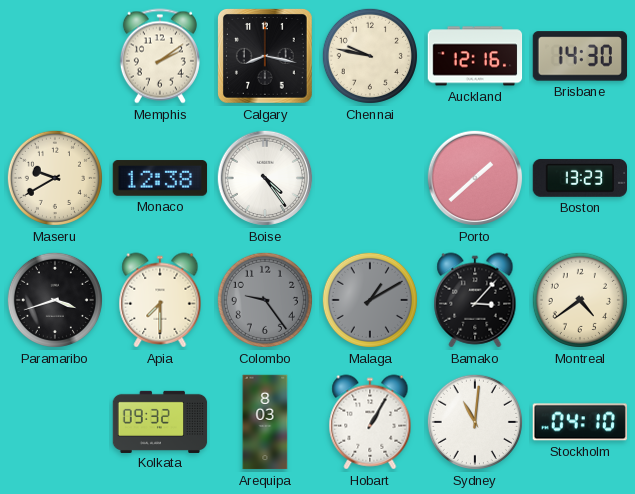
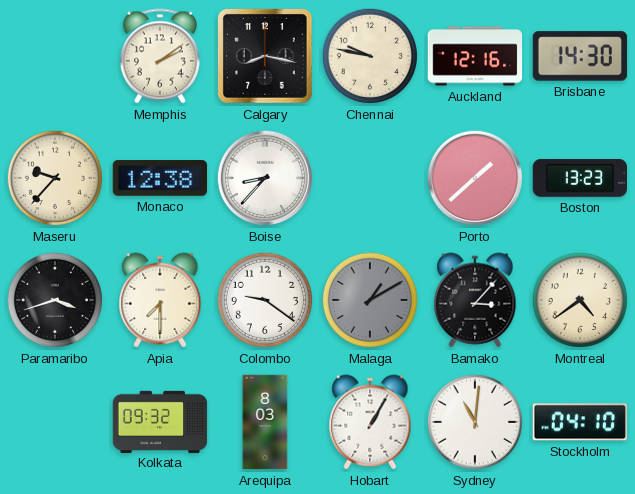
Maseru: 9:40 -> 9:37 (55, 178)
Boise: 4:24 -> 8:37 (265, 178)
Colombo: 9:24 -> 9:21 (265, 300)
Colombo dial: grey -> white (265, 300)
